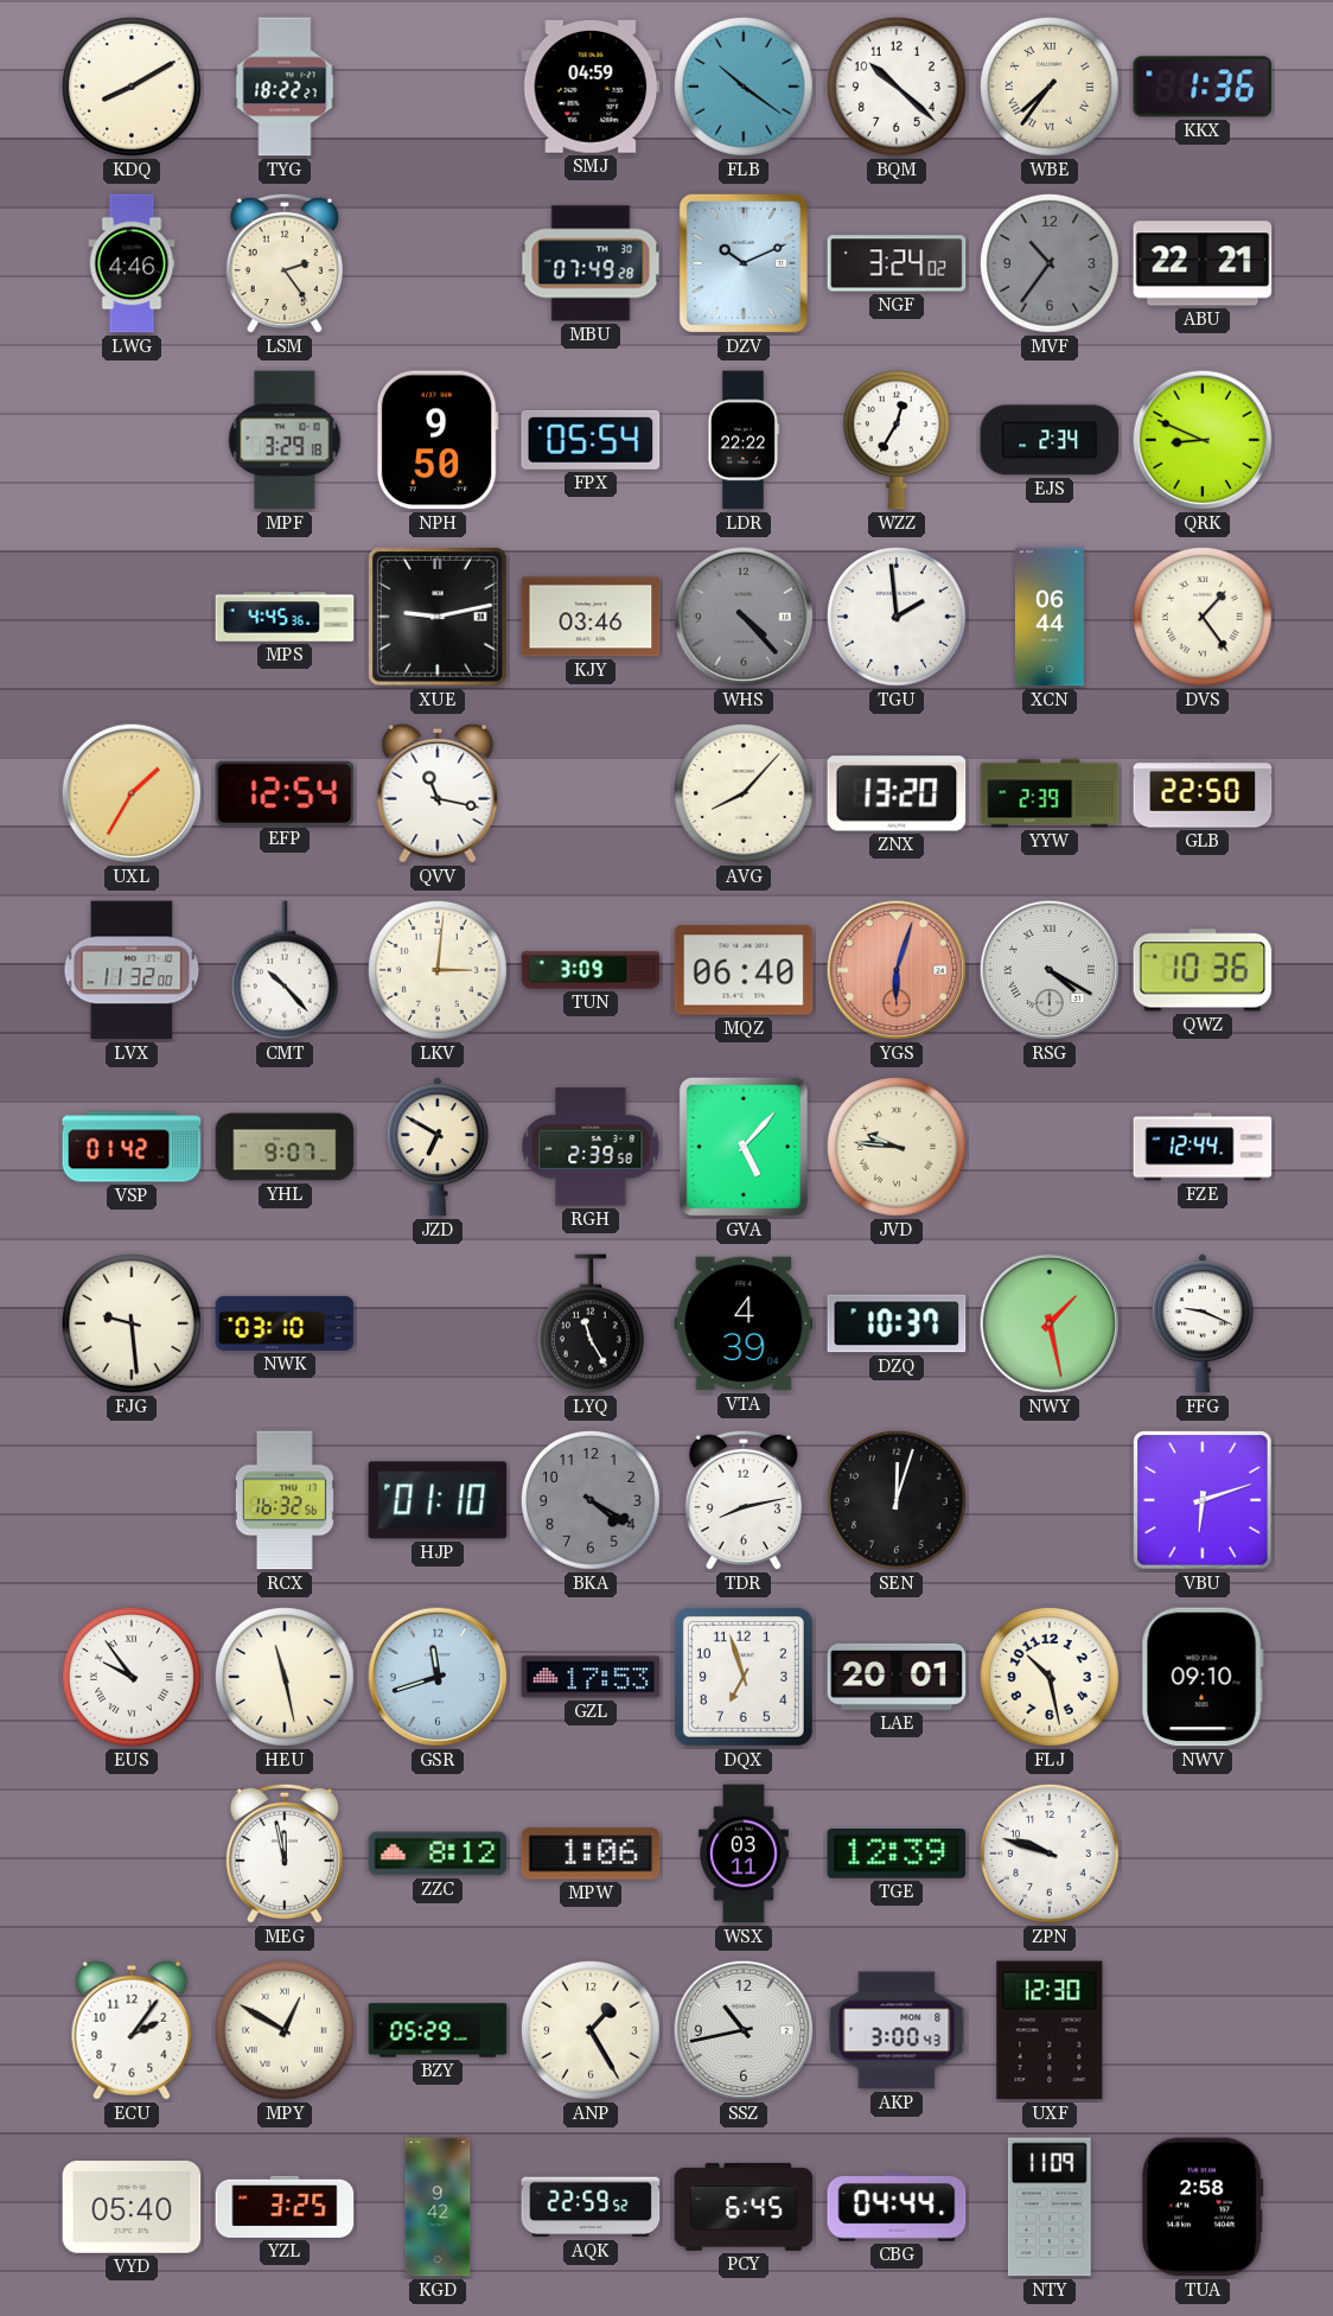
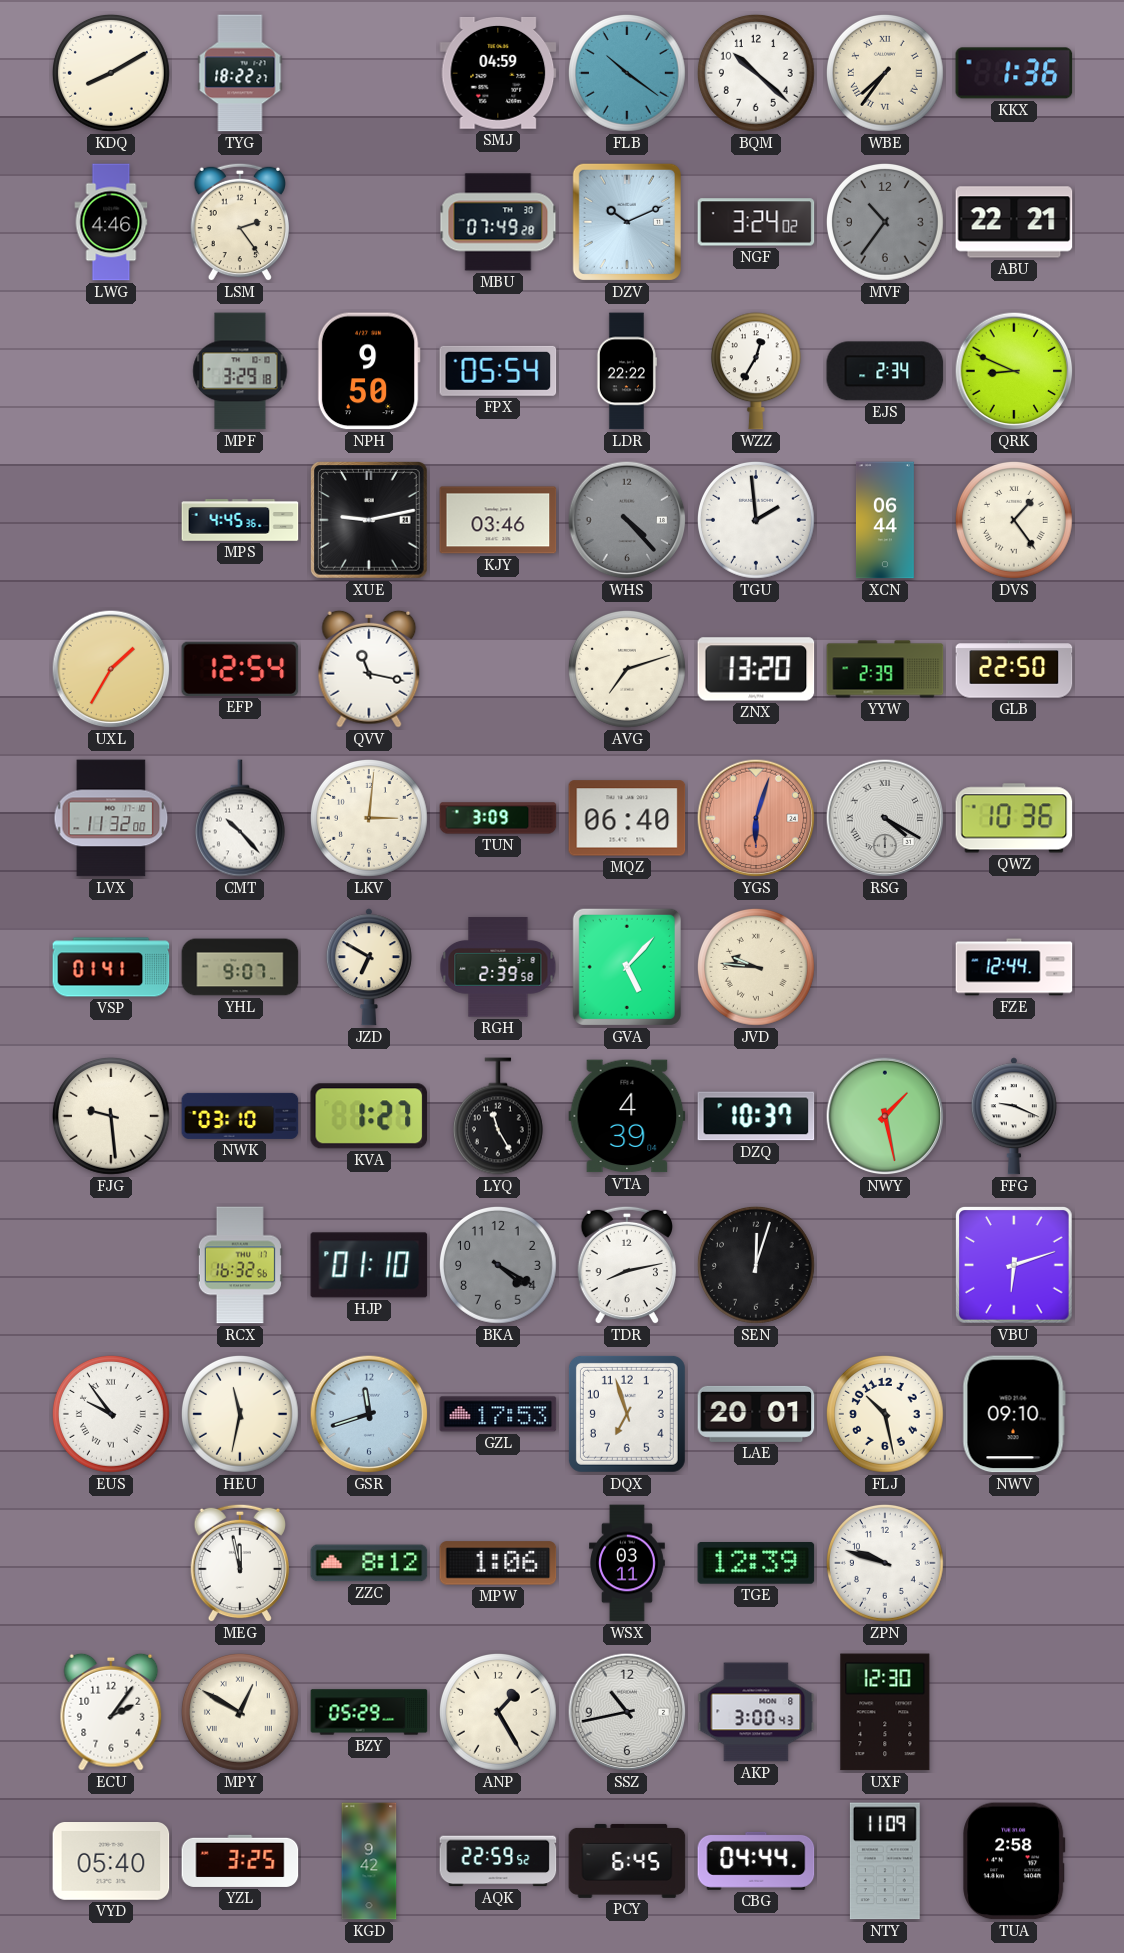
AVG: 8:07 -> 7:12 (627, 669)
VSP: 01:42 -> 01:41 (111, 967)
KVA: none -> 1:27 (369, 1116)
HEU: 11:28 -> 11:32 (240, 1414)
